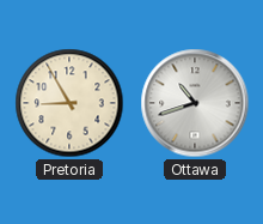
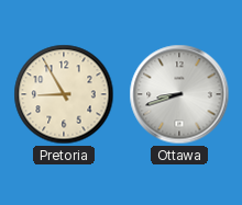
Ottawa: 10:42 -> 8:42 (179, 94)
